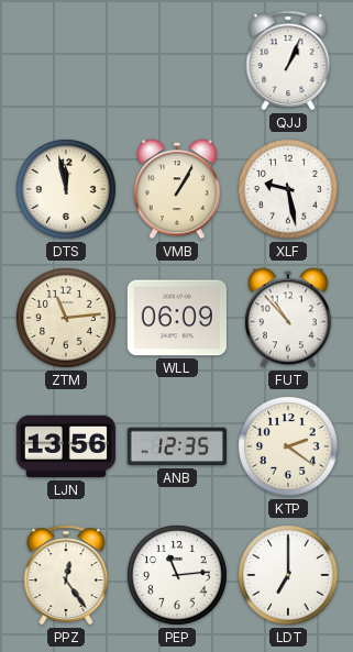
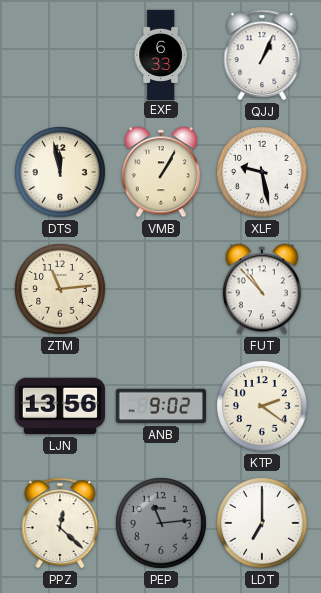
EXF: none -> 6:33 (161, 54)
WLL: 06:09 -> none (177, 318)
ANB: 12:35 -> 9:02 (161, 406)
PPZ: 12:24 -> 12:22 (60, 523)
PEP dial: white -> grey (161, 523)
